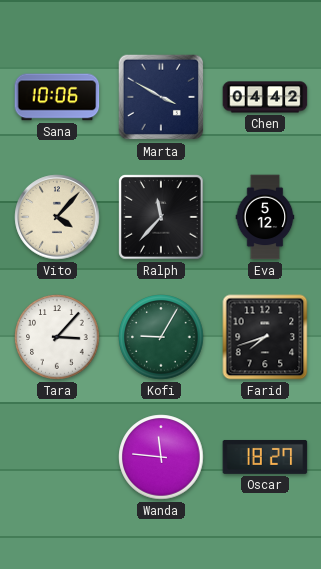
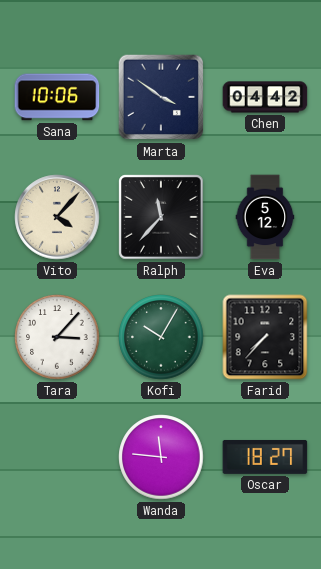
Marta: 3:50 -> 3:51 (161, 97)
Kofi: 9:05 -> 10:05 (161, 337)
Farid: 7:42 -> 7:37 (265, 337)
